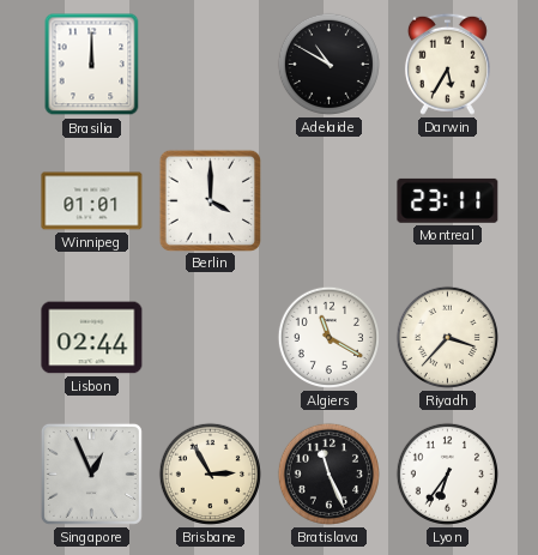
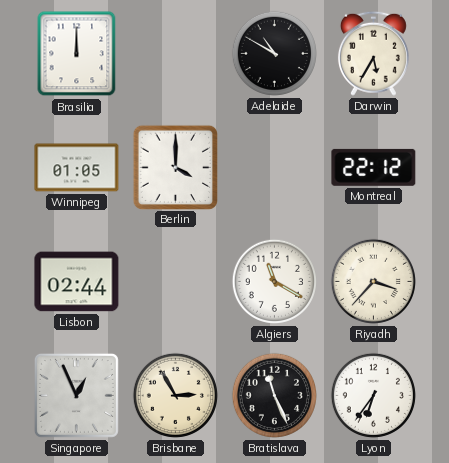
Winnipeg: 01:01 -> 01:05 (77, 168)
Montreal: 23:11 -> 22:12 (374, 167)
